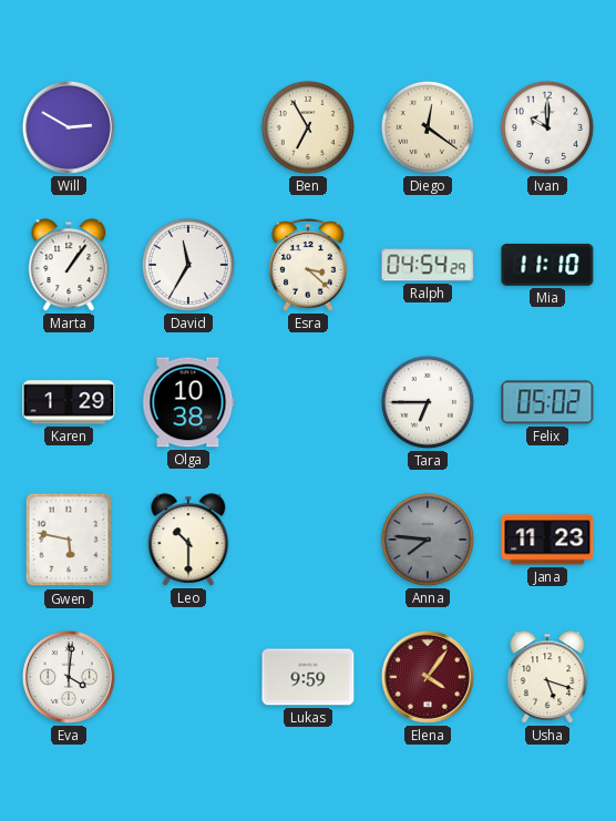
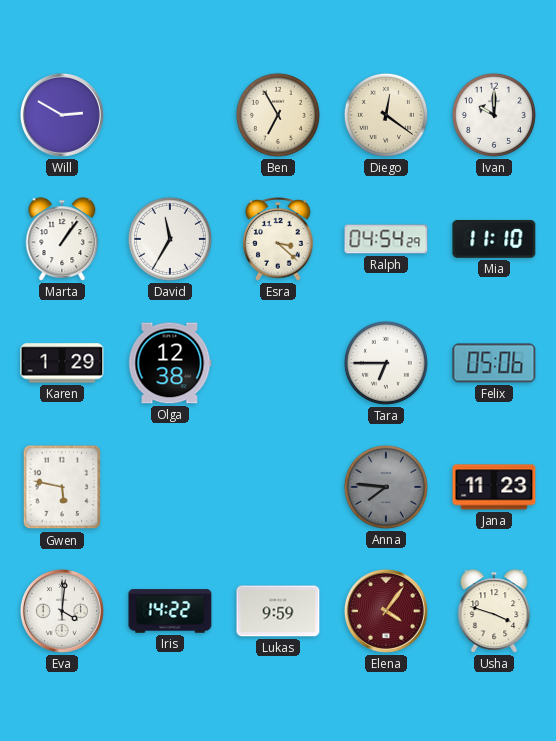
Olga: 10:38 -> 12:38 (170, 363)
Felix: 05:02 -> 05:06 (494, 363)
Leo: 10:30 -> none (188, 540)
Iris: none -> 14:22 (170, 611)
Usha: 5:18 -> 3:48 (494, 611)
